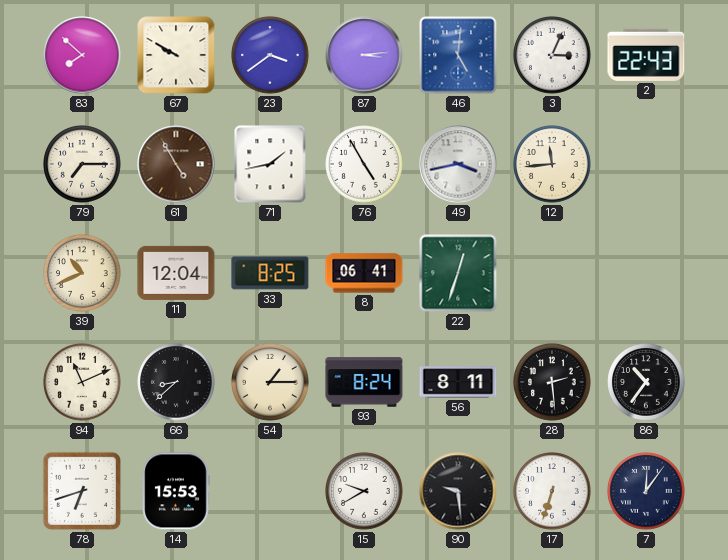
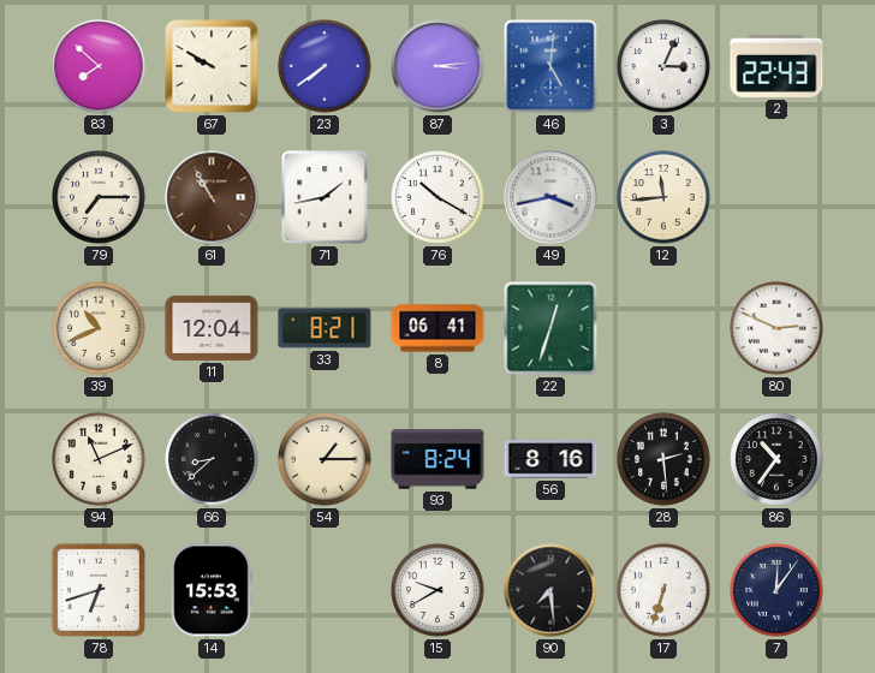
23: 3:39 -> 7:39 (325, 66)
61: 4:55 -> 10:55 (212, 197)
76: 4:55 -> 10:20 (437, 197)
33: 8:25 -> 8:21 (325, 328)
80: none -> 2:49 (776, 328)
56: 8:11 -> 8:16 (550, 459)
90: 9:29 -> 7:29 (550, 590)
